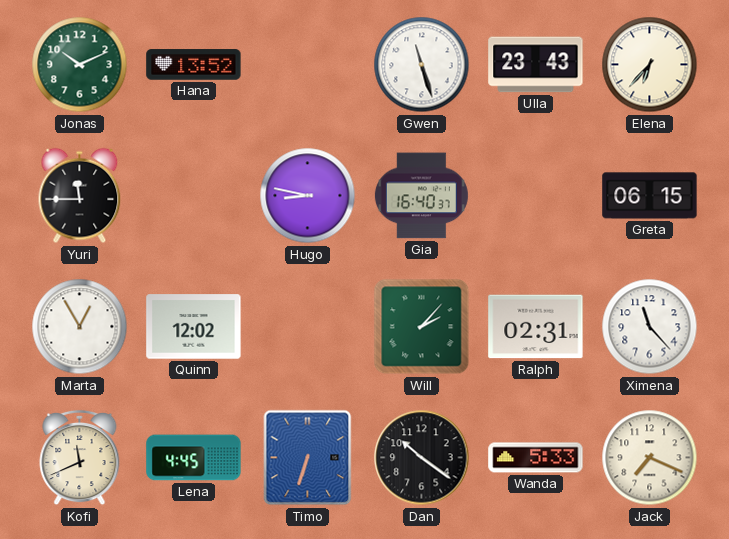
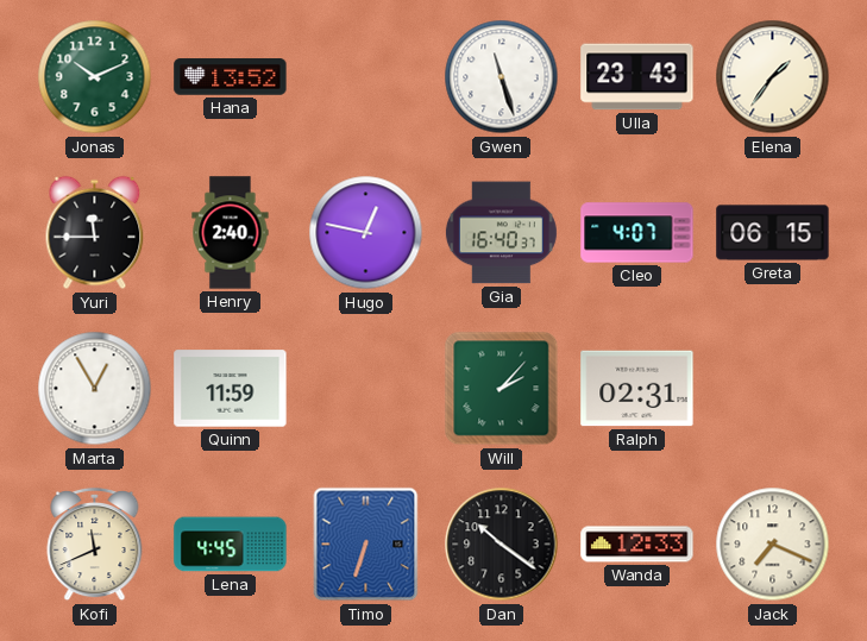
Elena: 6:37 -> 1:36 (773, 77)
Henry: none -> 2:40 (231, 233)
Hugo: 8:47 -> 12:47 (366, 233)
Cleo: none -> 4:07 (637, 233)
Quinn: 12:02 -> 11:59 (231, 389)
Ximena: 11:23 -> none (650, 327)
Wanda: 5:33 -> 12:33 (637, 545)
